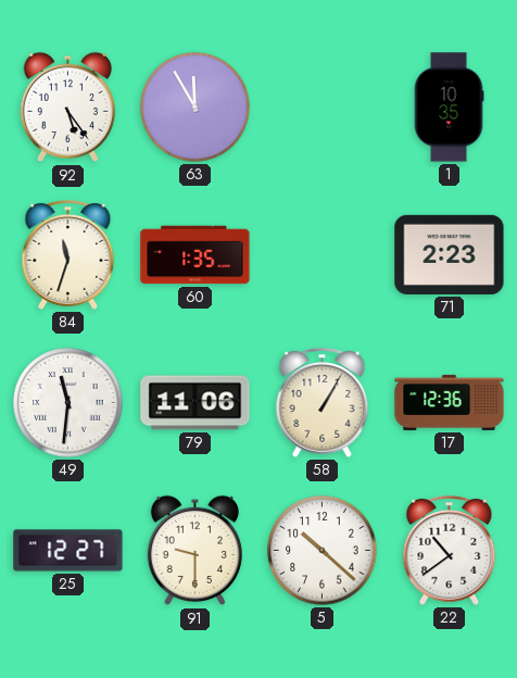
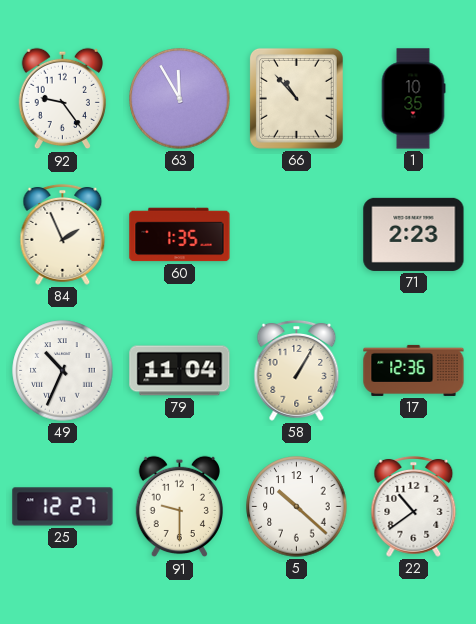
92: 5:24 -> 9:24 (62, 99)
66: none -> 10:53 (296, 98)
84: 11:33 -> 1:56 (63, 235)
49: 11:31 -> 10:34 (63, 371)
79: 11:06 -> 11:04 (180, 371)
